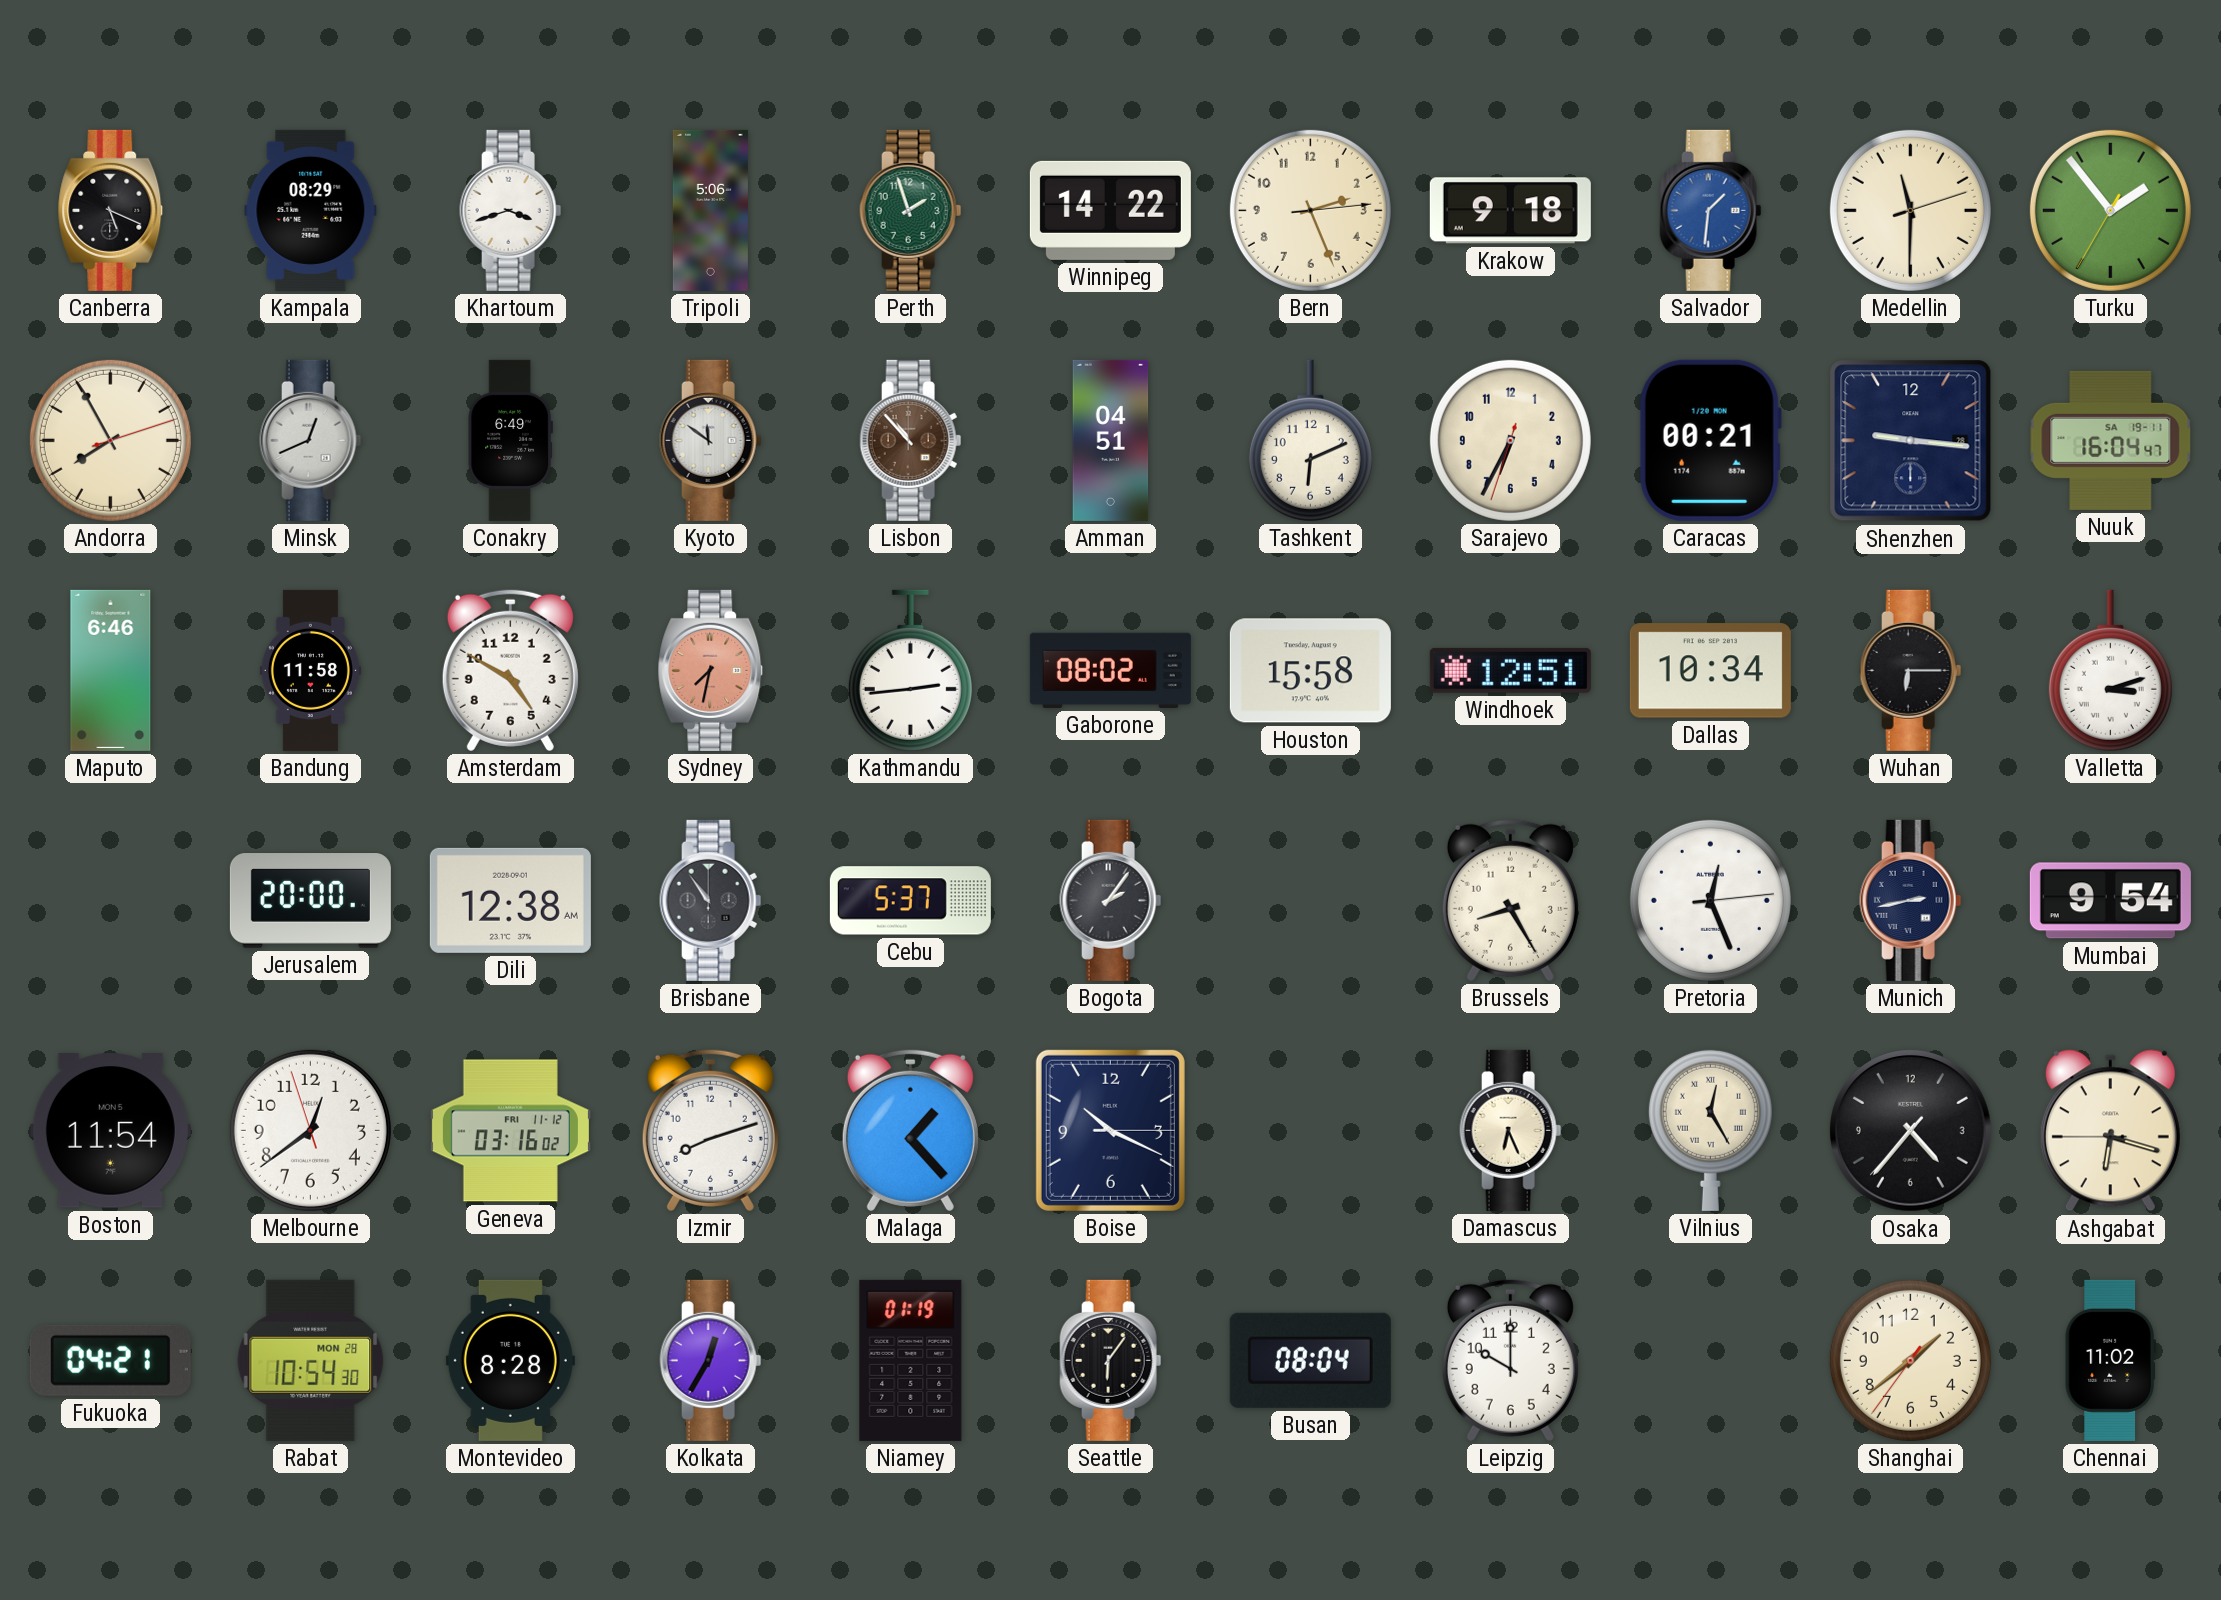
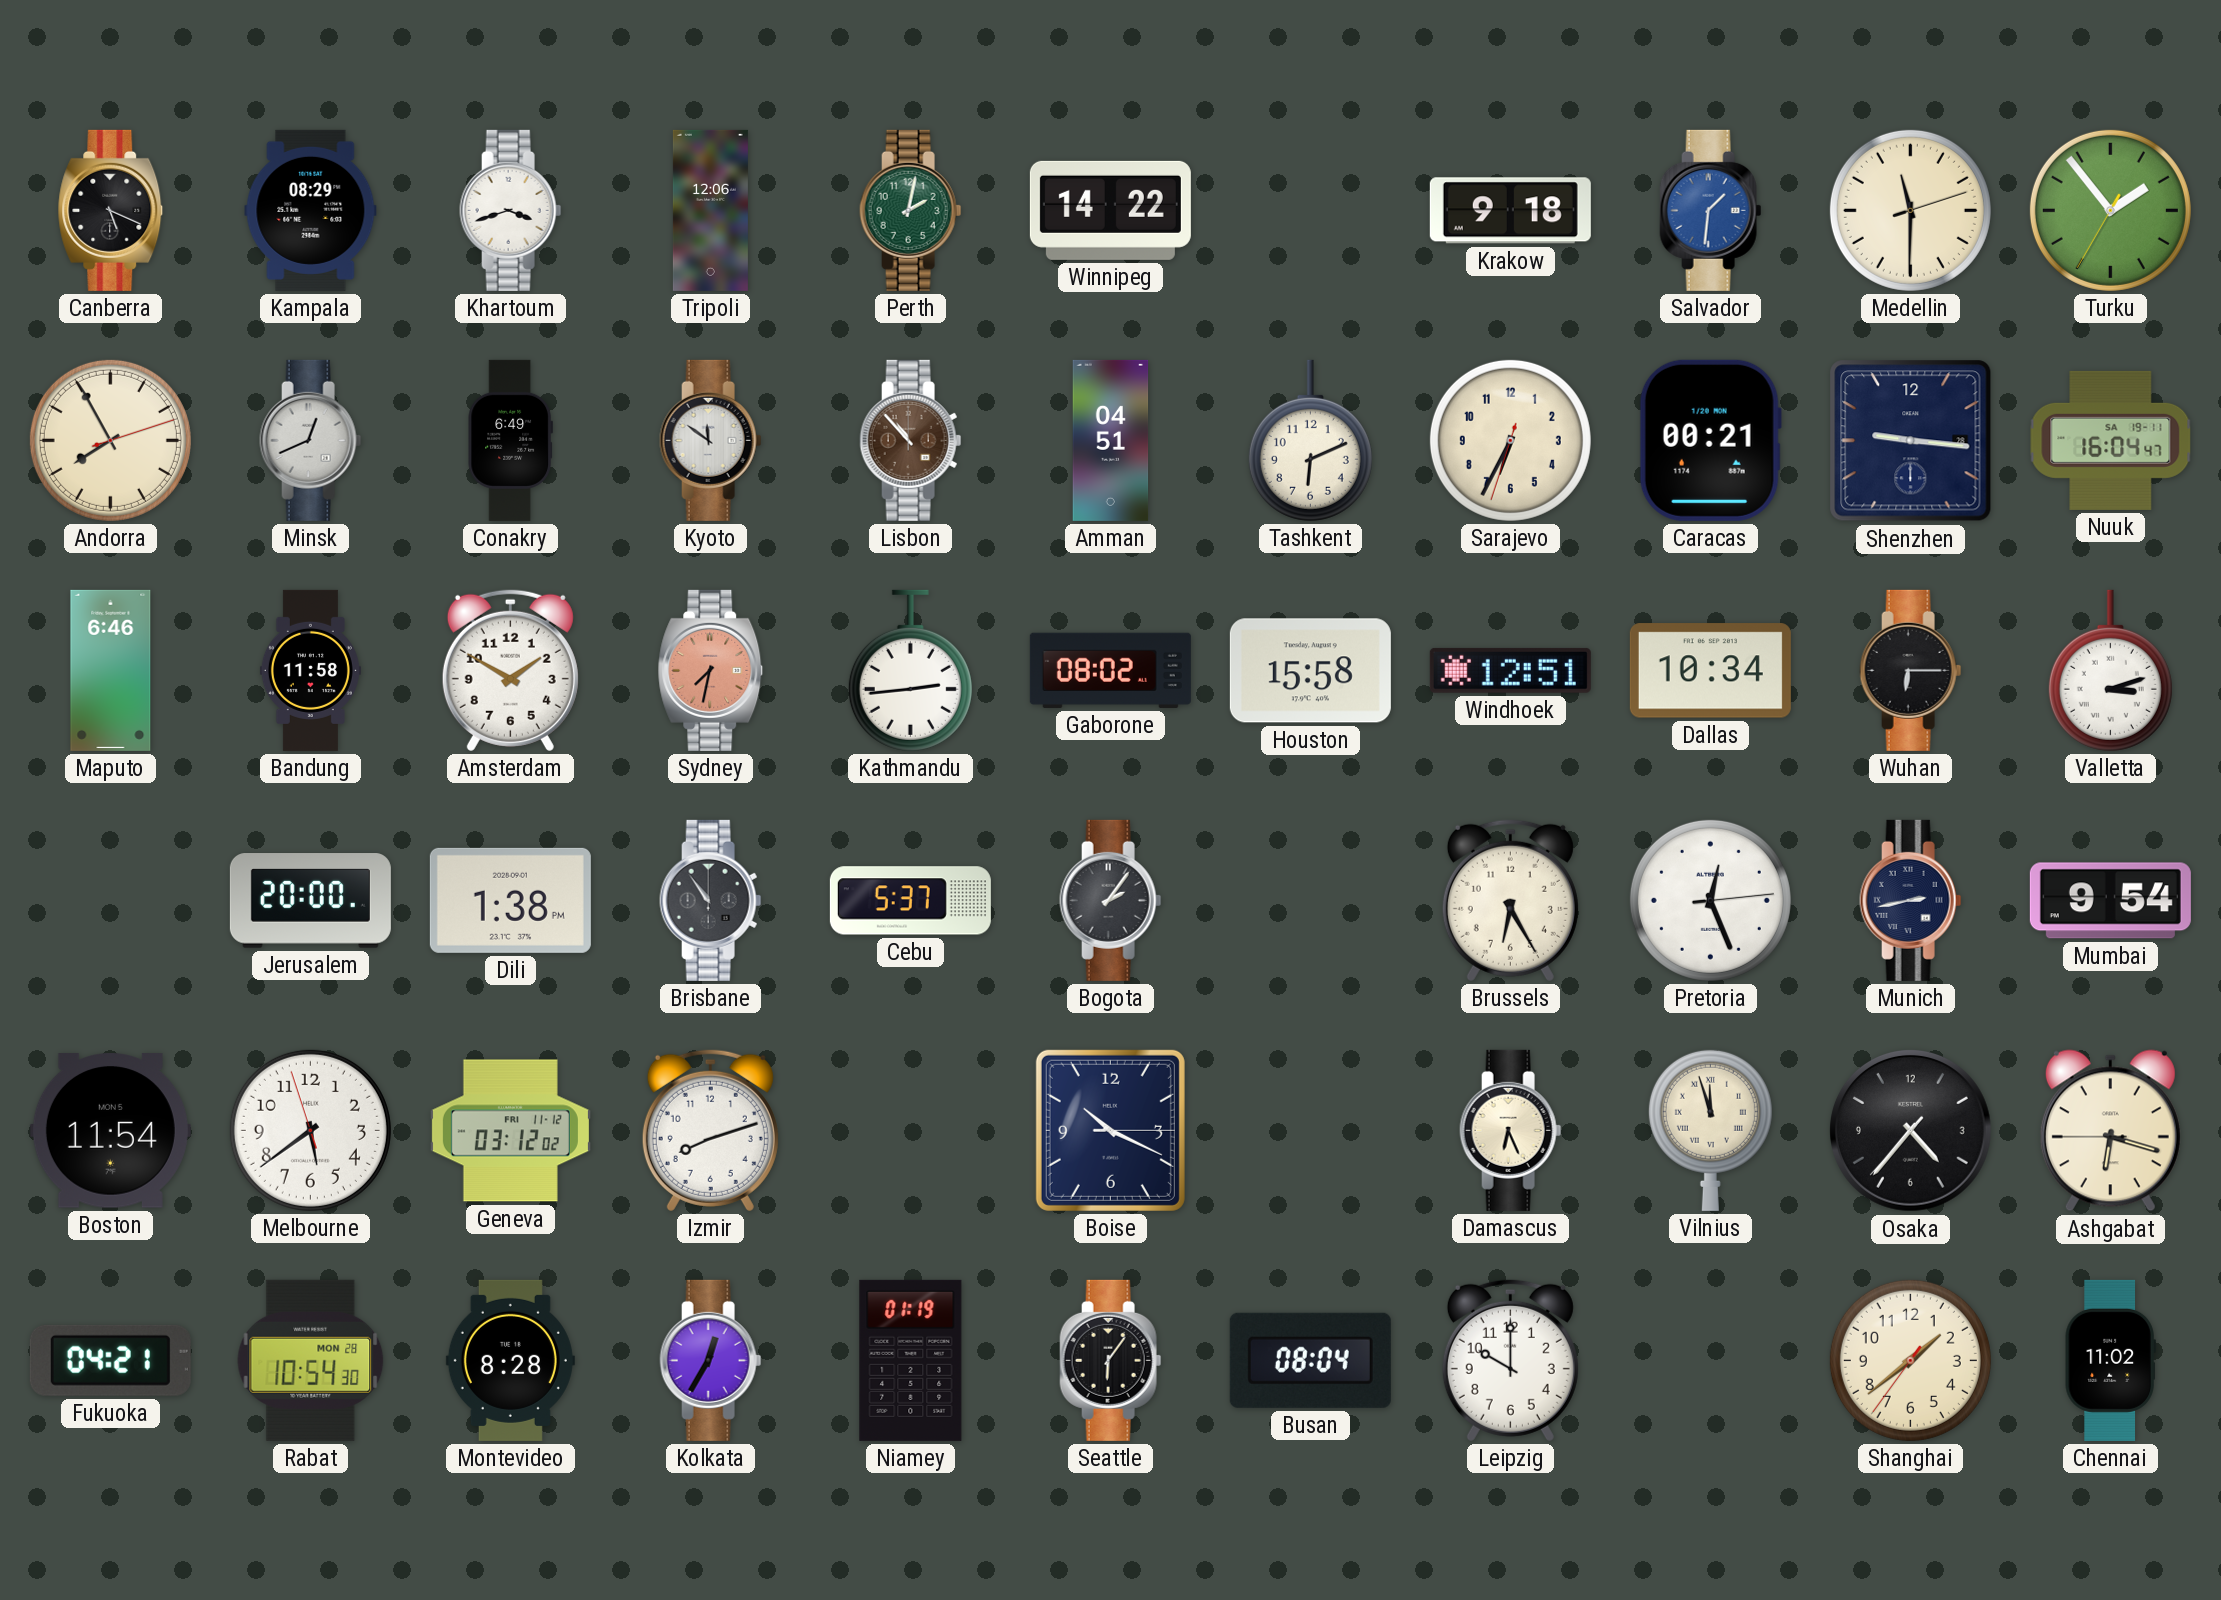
Tripoli: 5:06 -> 12:06 (710, 210)
Perth: 1:57 -> 2:02 (911, 210)
Bern: 2:26 -> none (1310, 210)
Amsterdam: 4:50 -> 1:50 (510, 670)
Dili: 12:38 -> 1:38 (510, 900)
Brussels: 8:25 -> 6:25 (1510, 900)
Melbourne: 12:38 -> 5:38 (310, 1130)
Geneva: 03:16 -> 03:12 (510, 1131)
Malaga: 1:23 -> none (910, 1130)
Vilnius: 12:25 -> 11:57 (1710, 1130)
